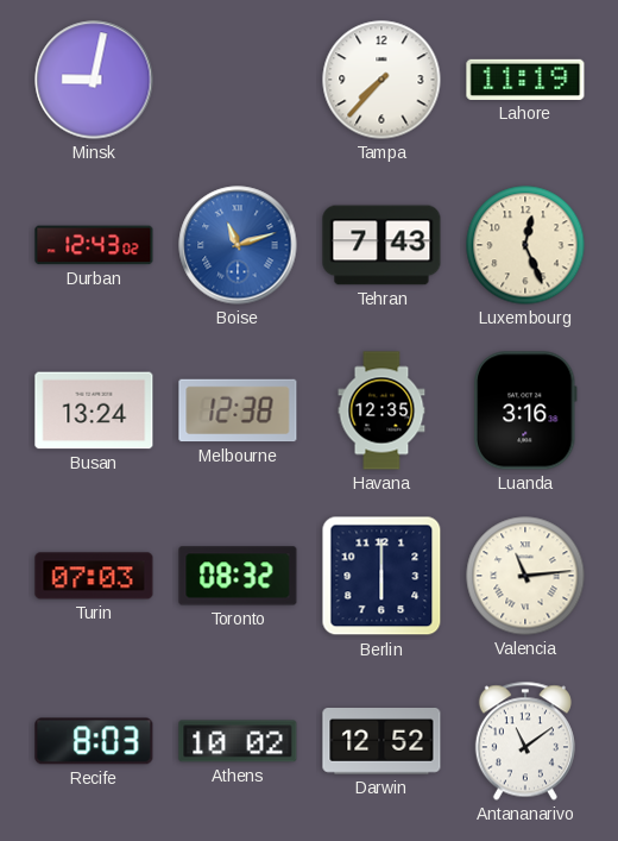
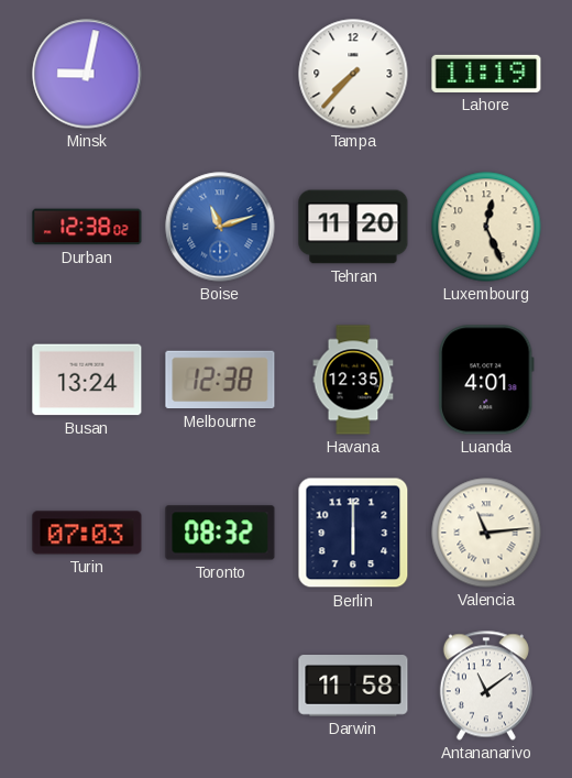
Durban: 12:43 -> 12:38 (87, 227)
Tehran: 7:43 -> 11:20 (353, 227)
Luanda: 3:16 -> 4:01 (486, 380)
Recife: 8:03 -> none (94, 741)
Athens: 10:02 -> none (238, 741)
Darwin: 12:52 -> 11:58 (353, 687)
